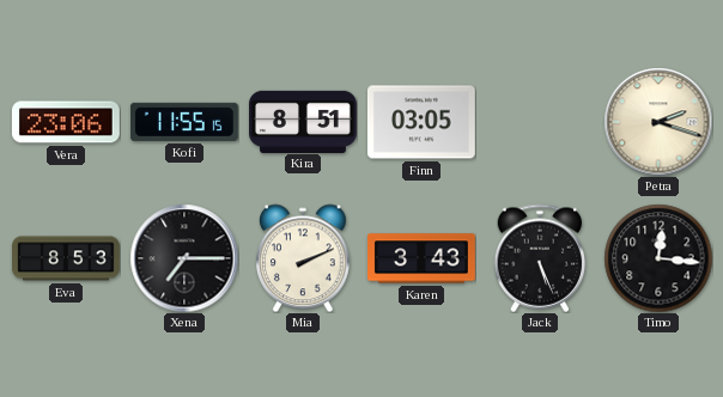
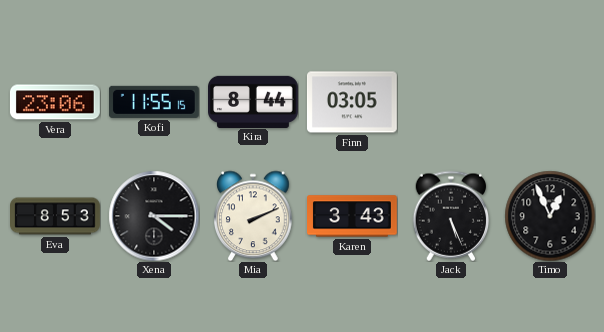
Kira: 8:51 -> 8:44 (254, 101)
Petra: 2:18 -> none (658, 122)
Xena: 7:15 -> 4:15 (154, 216)
Timo: 12:16 -> 12:56 (550, 216)
